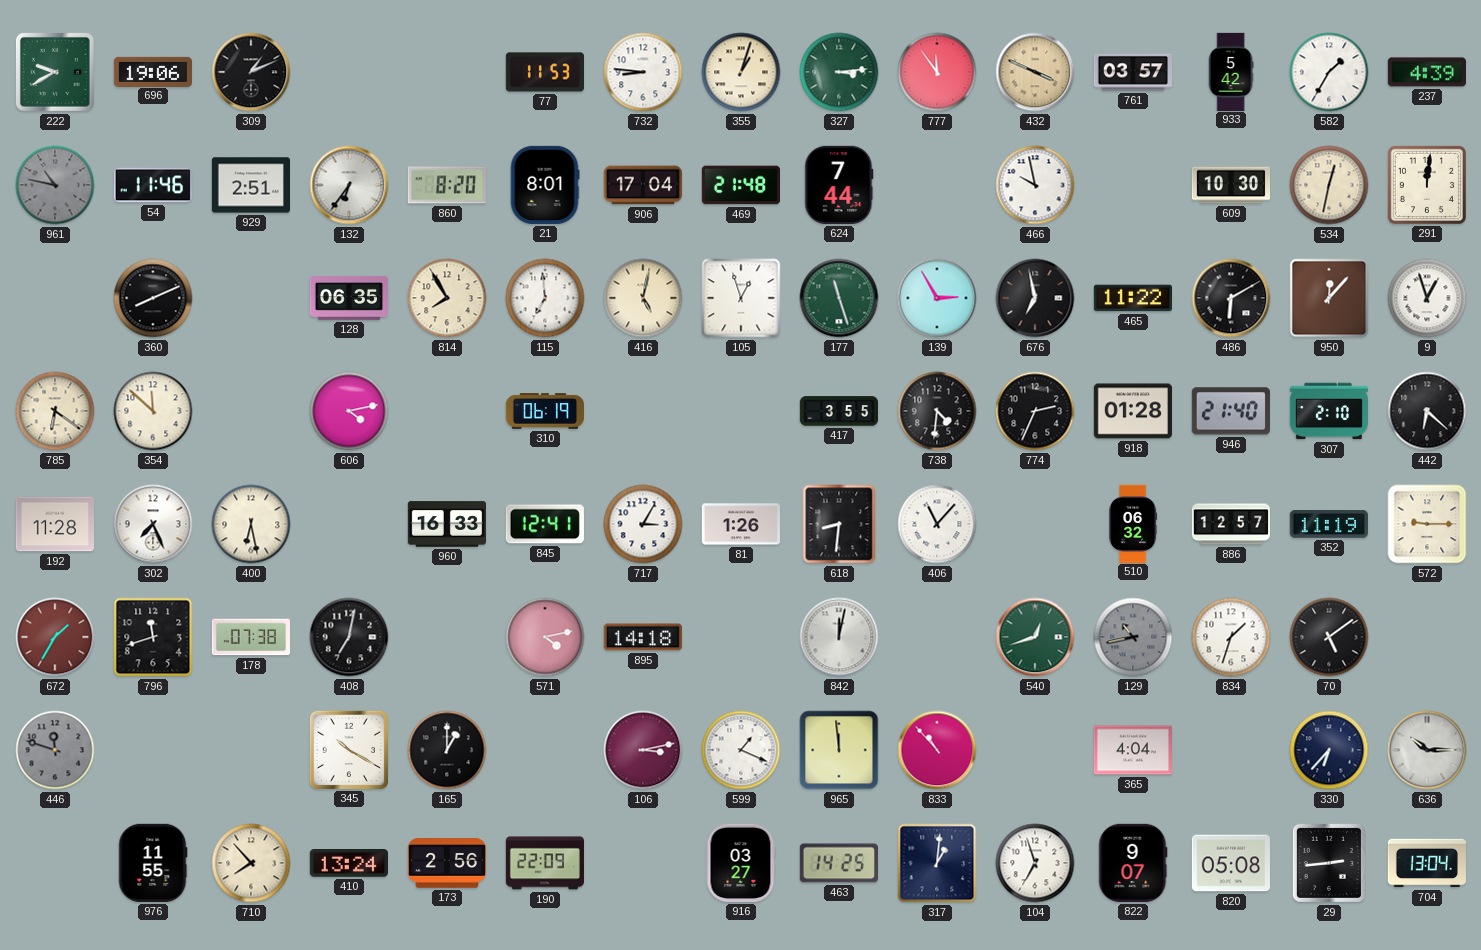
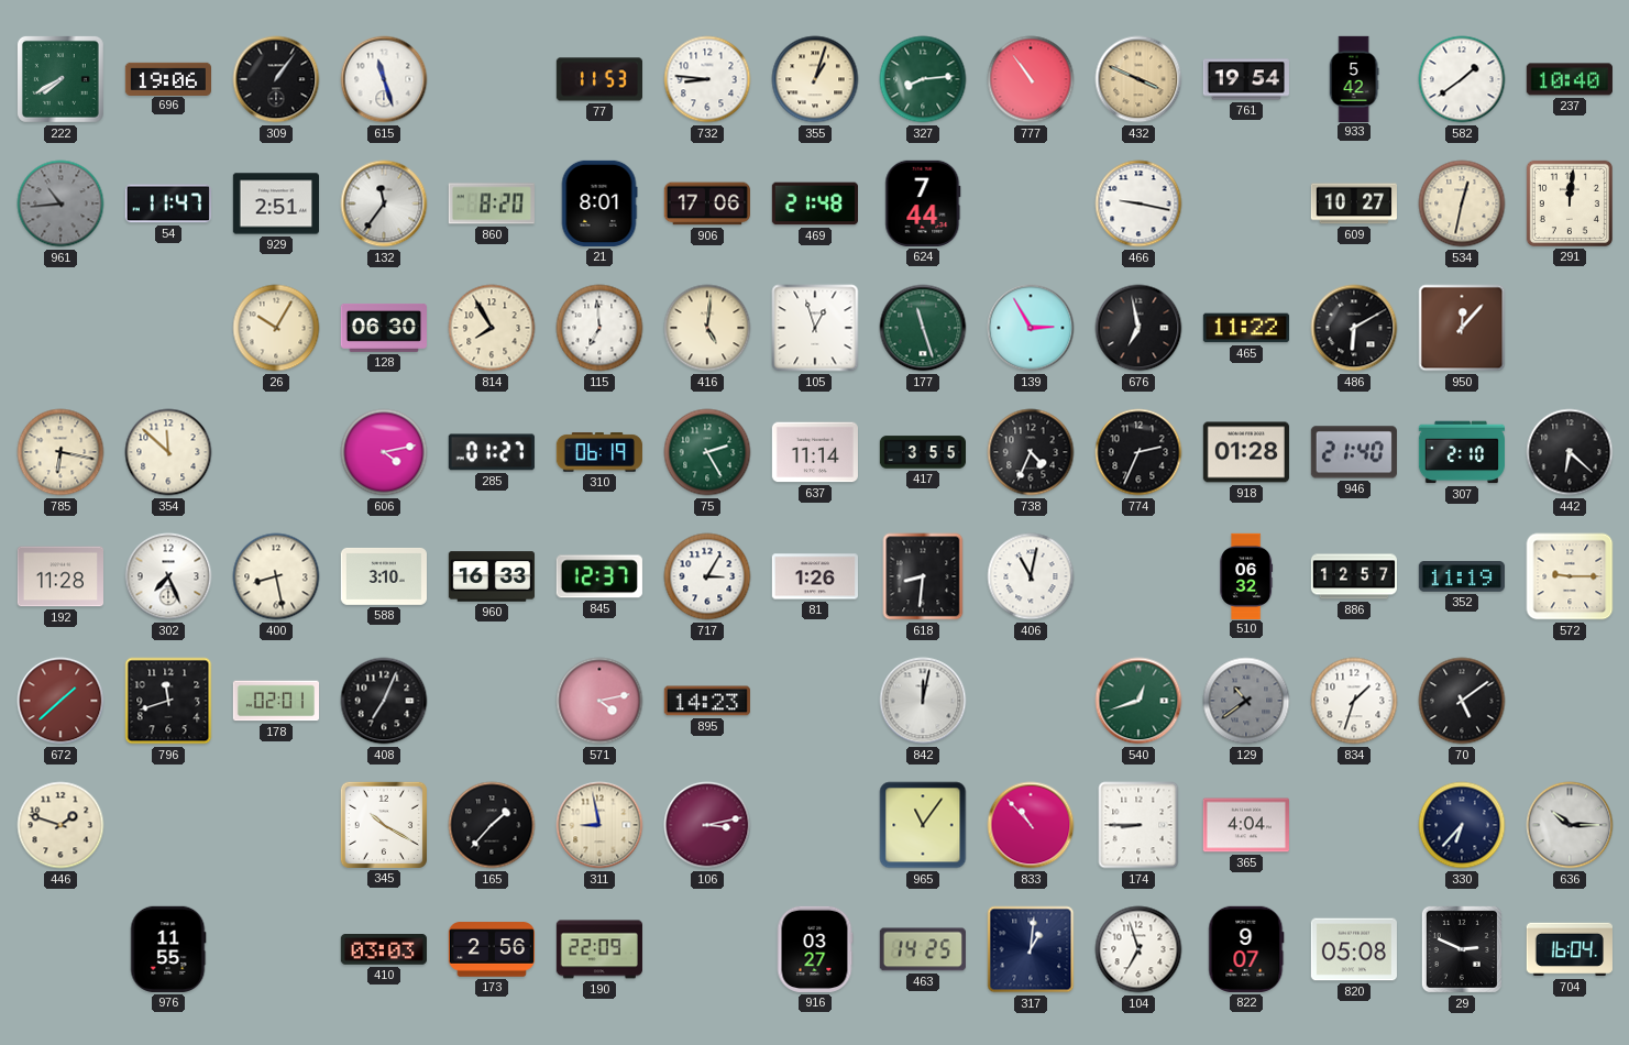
222: 9:40 -> 7:40 (60, 79)
309: 1:11 -> 1:06 (276, 79)
615: none -> 11:27 (384, 79)
327: 3:14 -> 8:14 (923, 79)
777: 11:54 -> 10:54 (1031, 79)
761: 03:57 -> 19:54 (1245, 79)
582: 1:35 -> 1:39 (1462, 79)
237: 4:39 -> 10:40 (1570, 79)
961: 10:47 -> 10:44 (60, 204)
54: 11:46 -> 11:47 (168, 204)
132: 6:36 -> 11:36 (384, 204)
906: 17:04 -> 17:06 (707, 204)
466: 9:58 -> 9:17 (1138, 204)
609: 10:30 -> 10:27 (1353, 204)
360: 8:11 -> none (153, 298)
26: none -> 10:05 (276, 328)
128: 06:35 -> 06:30 (383, 328)
416: 5:02 -> 5:01 (707, 328)
9: 12:57 -> none (1427, 298)
785: 6:21 -> 6:17 (60, 452)
285: none -> 01:27 (492, 452)
75: none -> 2:25 (707, 452)
637: none -> 11:14 (815, 452)
738: 4:31 -> 4:34 (1031, 452)
400: 6:28 -> 8:28 (276, 576)
588: none -> 3:10 (383, 576)
845: 12:41 -> 12:37 (599, 576)
406: 11:07 -> 11:02 (1031, 576)
672: 1:35 -> 1:38 (60, 701)
178: 07:38 -> 02:01 (275, 701)
408: 7:02 -> 7:04 (384, 701)
895: 14:18 -> 14:23 (707, 701)
129: 10:43 -> 10:39 (1246, 701)
446: 11:48 -> 1:48 (60, 825)
446 dial: grey -> cream (60, 825)
165: 1:00 -> 1:37 (492, 825)
311: none -> 8:58 (599, 825)
599: 1:19 -> none (741, 750)
965: 11:59 -> 11:06 (923, 825)
174: none -> 8:45 (1138, 825)
710: 7:53 -> none (251, 863)
410: 13:24 -> 03:03 (384, 949)
29: 2:44 -> 2:49 (1462, 949)
704: 13:04 -> 16:04 (1570, 949)
